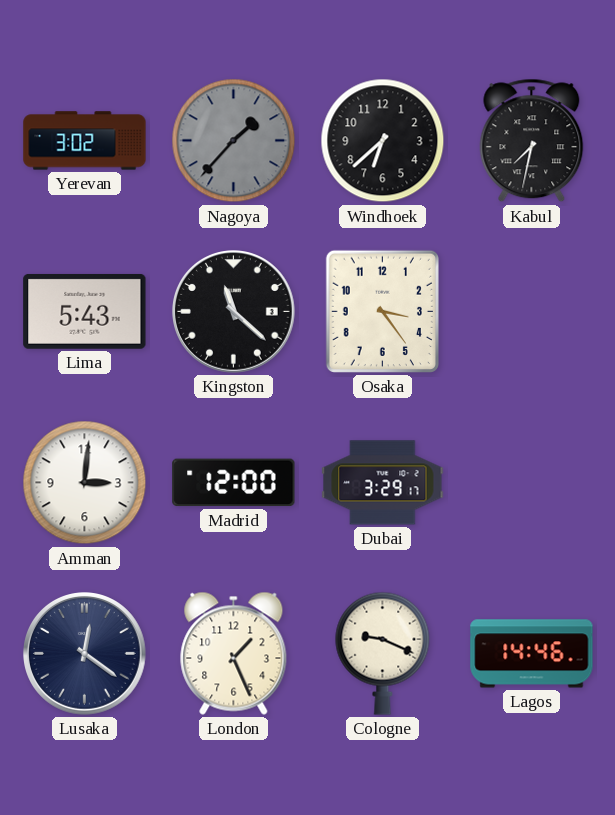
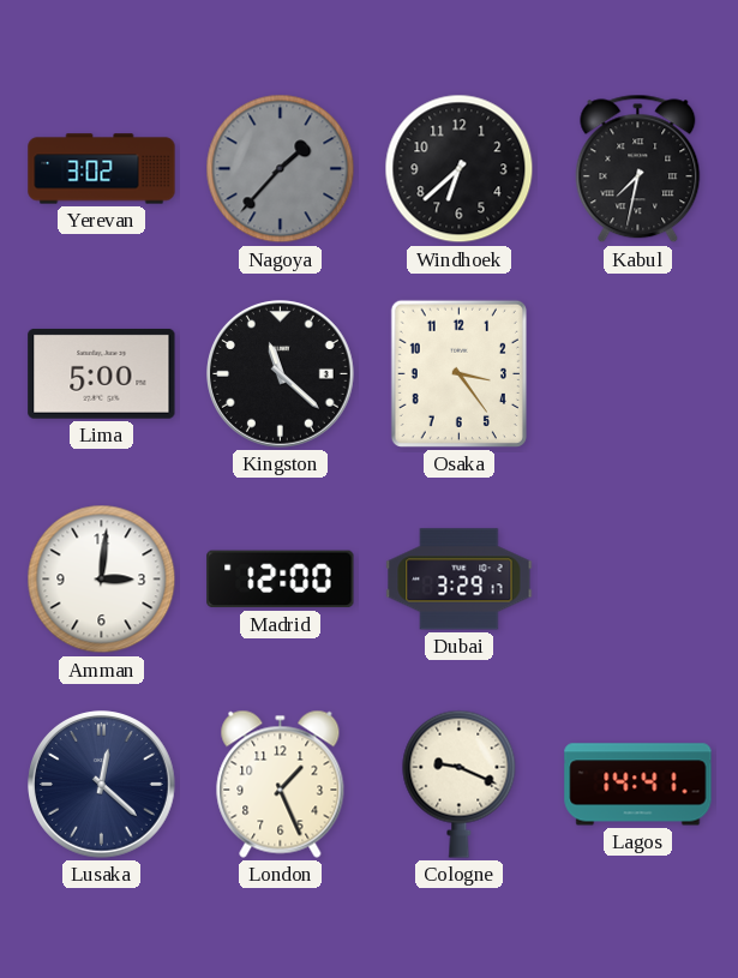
Lima: 5:43 -> 5:00 (102, 373)
Lusaka: 12:21 -> 12:22 (102, 785)
Lagos: 14:46 -> 14:41 (638, 785)
